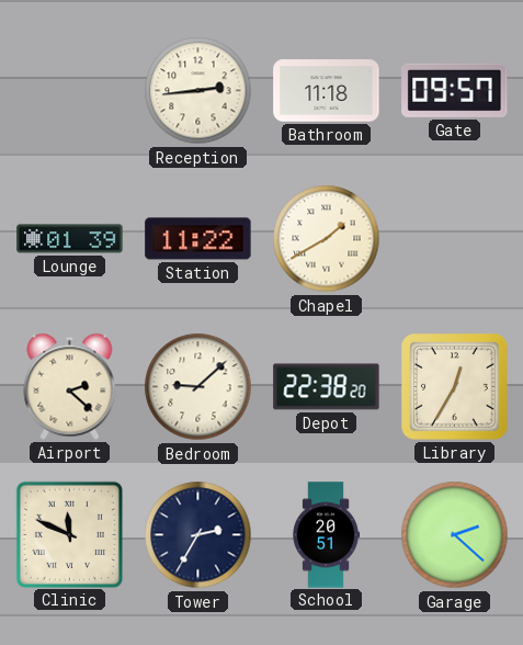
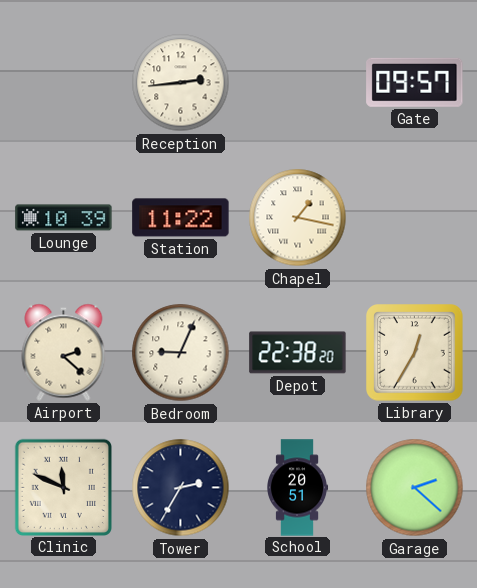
Bathroom: 11:18 -> none (327, 91)
Lounge: 01:39 -> 10:39 (64, 218)
Chapel: 1:40 -> 1:17 (298, 218)
Bedroom: 9:08 -> 9:04 (181, 353)
